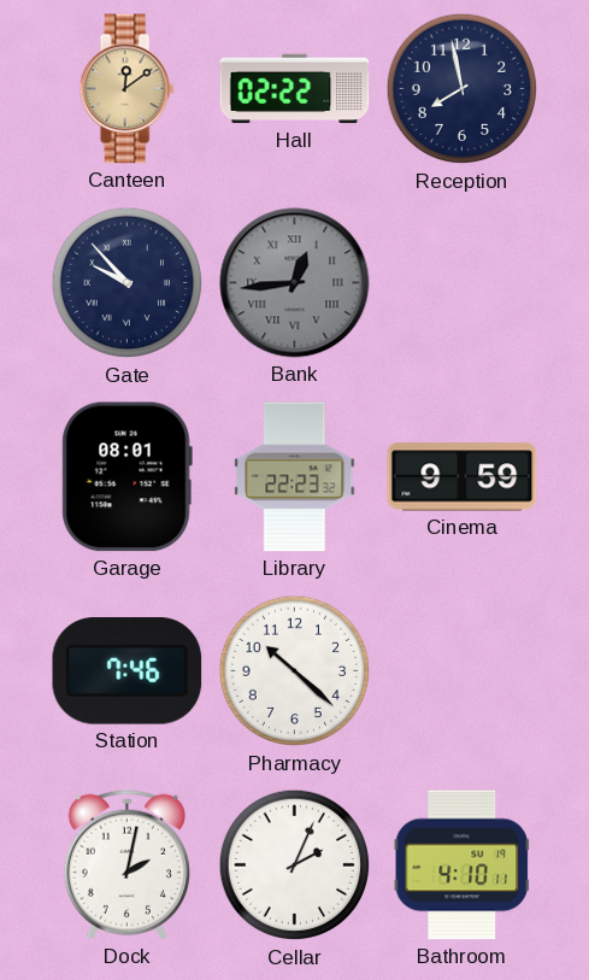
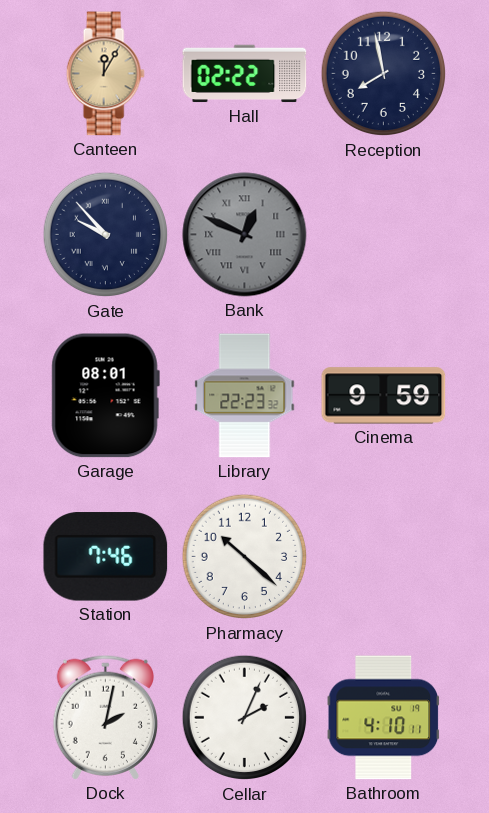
Canteen: 12:09 -> 12:05 (105, 74)
Bank: 12:44 -> 12:49 (245, 235)
